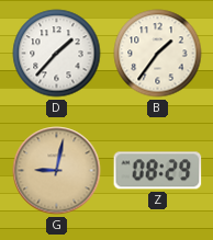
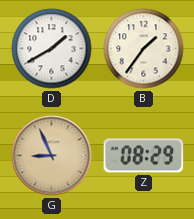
D: 1:37 -> 1:40 (52, 49)
G: 9:02 -> 8:56 (52, 156)
